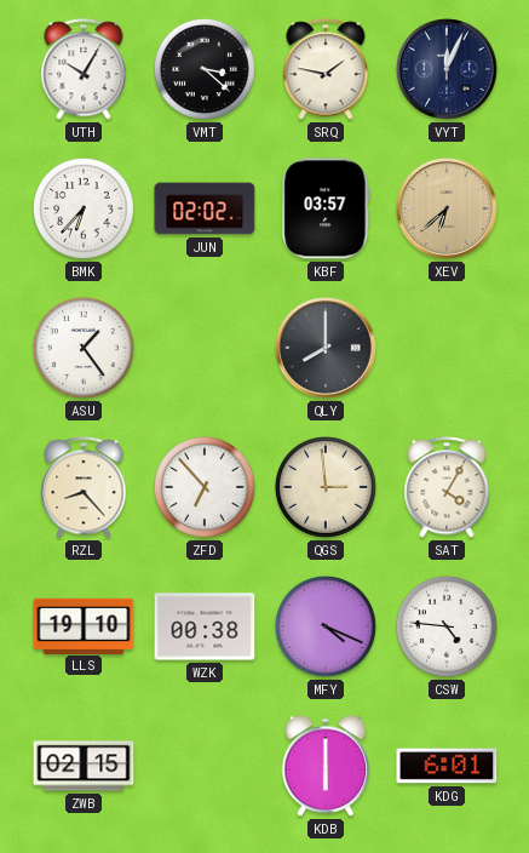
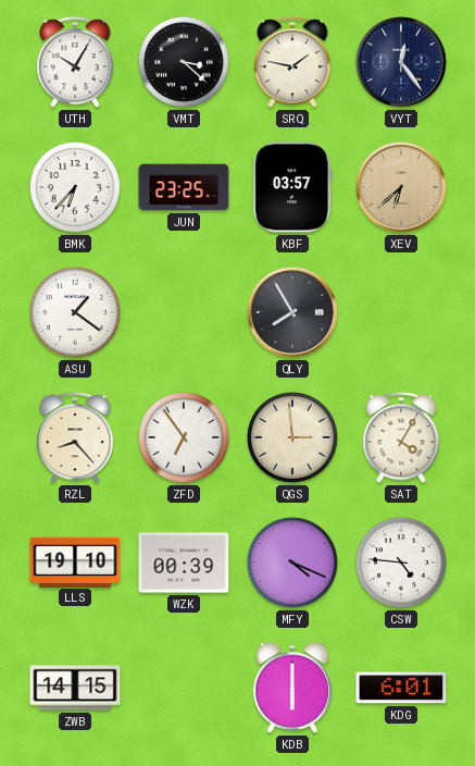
VYT: 12:04 -> 12:24 (401, 62)
JUN: 02:02 -> 23:25 (184, 187)
ASU: 1:24 -> 1:21 (75, 312)
QLY: 8:00 -> 7:55 (292, 312)
ZFD: 6:53 -> 6:54 (184, 437)
WZK: 00:38 -> 00:39 (184, 563)
ZWB: 02:15 -> 14:15 (75, 688)
